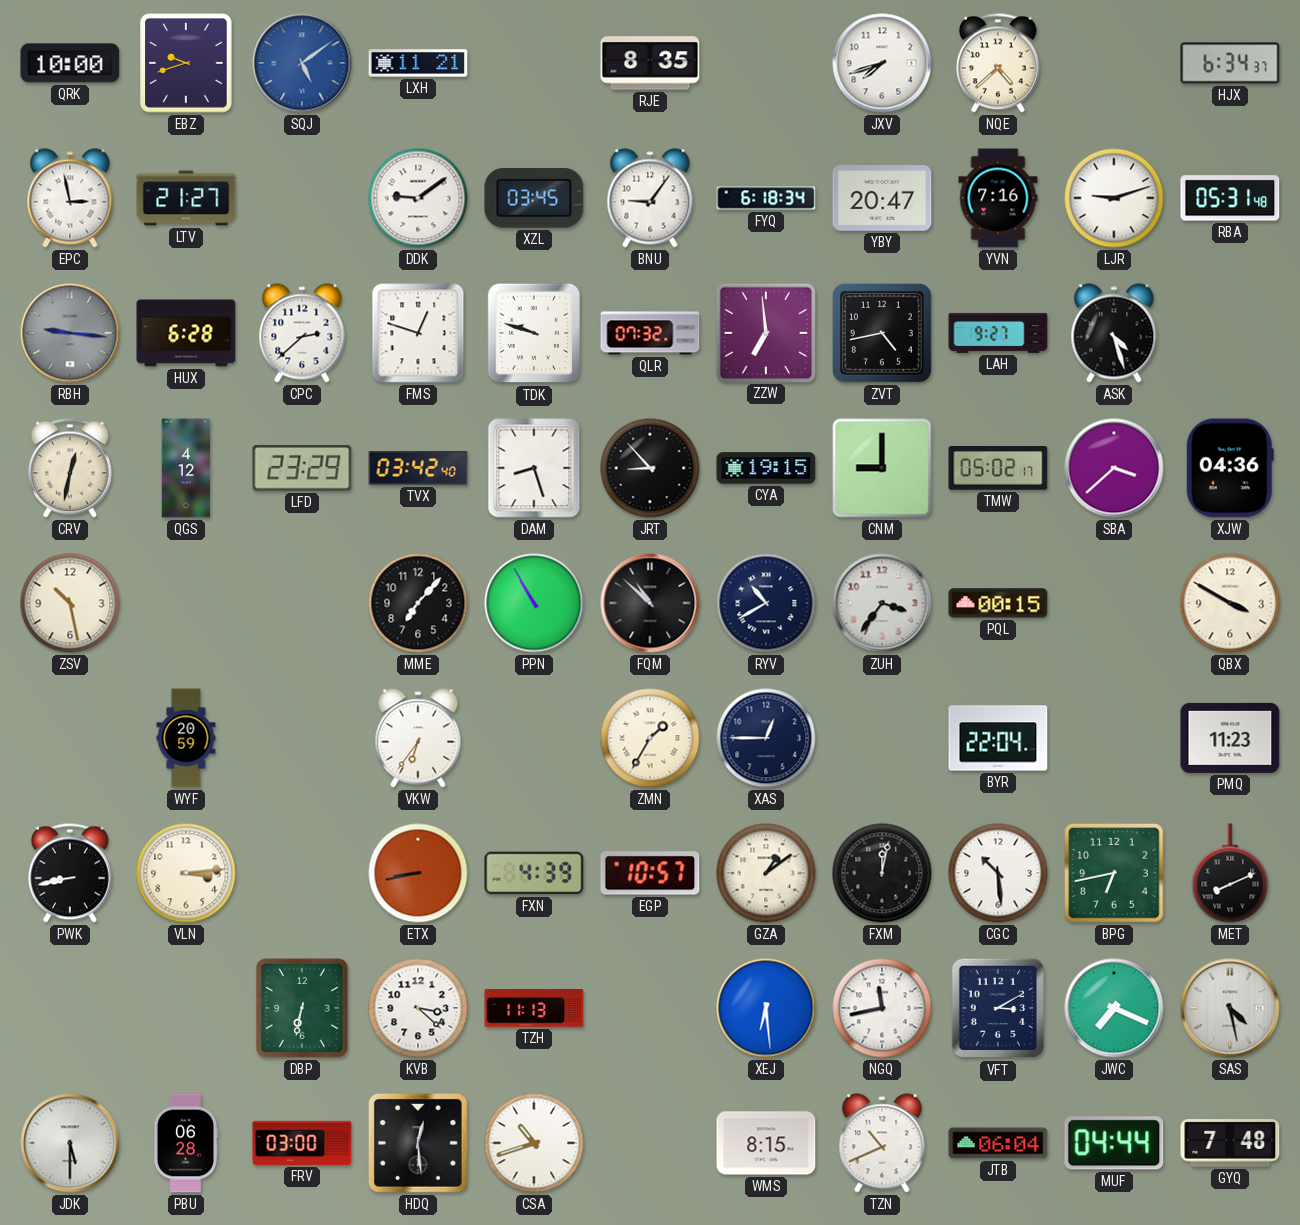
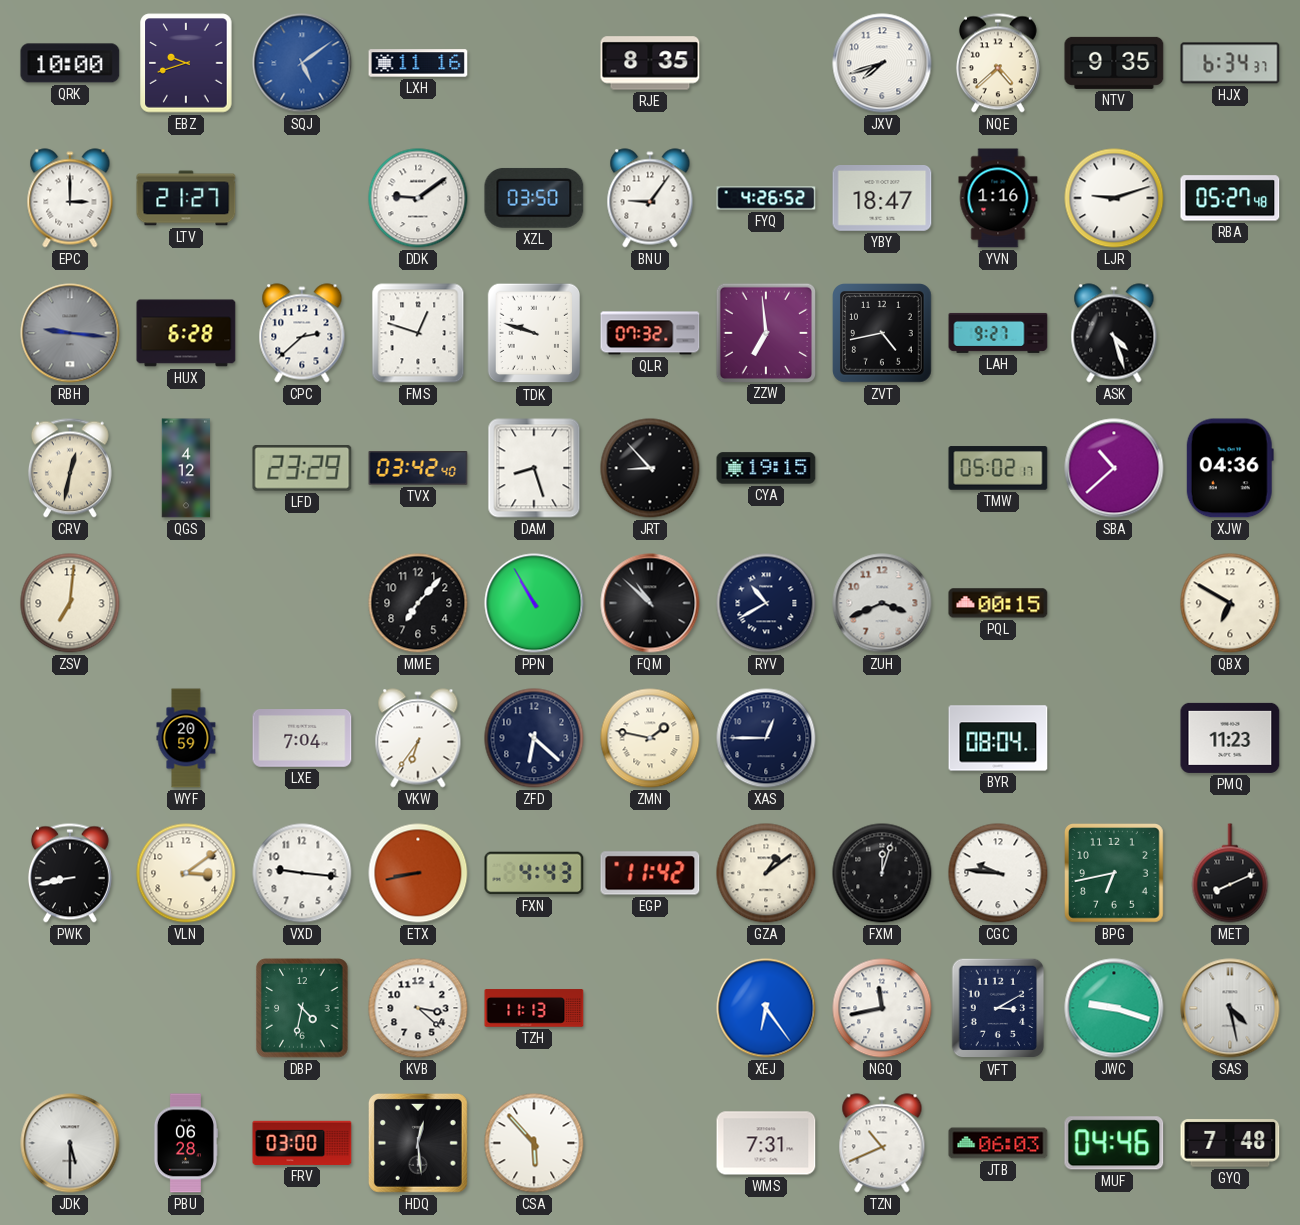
LXH: 11:21 -> 11:16 (418, 63)
NTV: none -> 9:35 (1114, 63)
EPC: 2:58 -> 3:00 (70, 198)
XZL: 03:45 -> 03:50 (534, 198)
FYQ: 6:18 -> 4:26 (766, 198)
YBY: 20:47 -> 18:47 (882, 198)
YVN: 7:16 -> 1:16 (998, 198)
RBA: 05:31 -> 05:27 (1230, 198)
CNM: 9:00 -> none (882, 468)
SBA: 3:38 -> 10:38 (1114, 468)
ZSV: 10:28 -> 7:01 (70, 603)
ZUH: 3:36 -> 3:41 (882, 603)
QBX: 3:50 -> 6:50 (1230, 603)
LXE: none -> 7:04 (302, 738)
ZFD: none -> 6:22 (534, 738)
ZMN: 1:35 -> 1:47 (650, 738)
BYR: 22:04 -> 08:04 (998, 738)
VLN: 3:14 -> 3:09 (186, 873)
VXD: none -> 9:16 (302, 873)
FXN: 4:39 -> 4:43 (534, 873)
EGP: 10:57 -> 11:42 (650, 873)
FXM: 12:02 -> 12:03 (882, 873)
CGC: 10:29 -> 9:46 (998, 873)
DBP: 6:32 -> 4:32 (302, 1008)
XEJ: 6:29 -> 6:24 (766, 1008)
JWC: 7:19 -> 9:18 (1114, 1008)
CSA: 10:42 -> 5:53 (534, 1143)
WMS: 8:15 -> 7:31 (766, 1143)
JTB: 06:04 -> 06:03 (998, 1143)
MUF: 04:44 -> 04:46 (1114, 1143)
